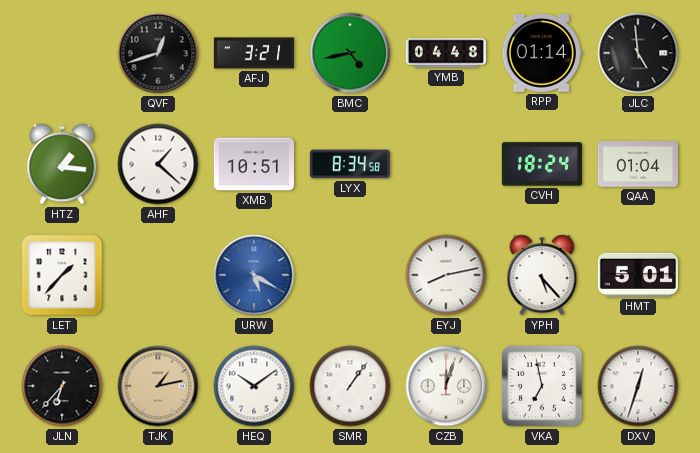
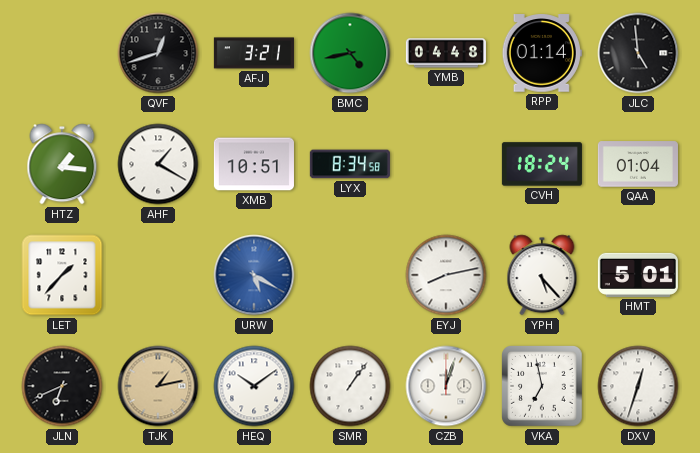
AHF: 1:22 -> 1:20 (158, 164)
JLN: 6:37 -> 6:41 (62, 386)
